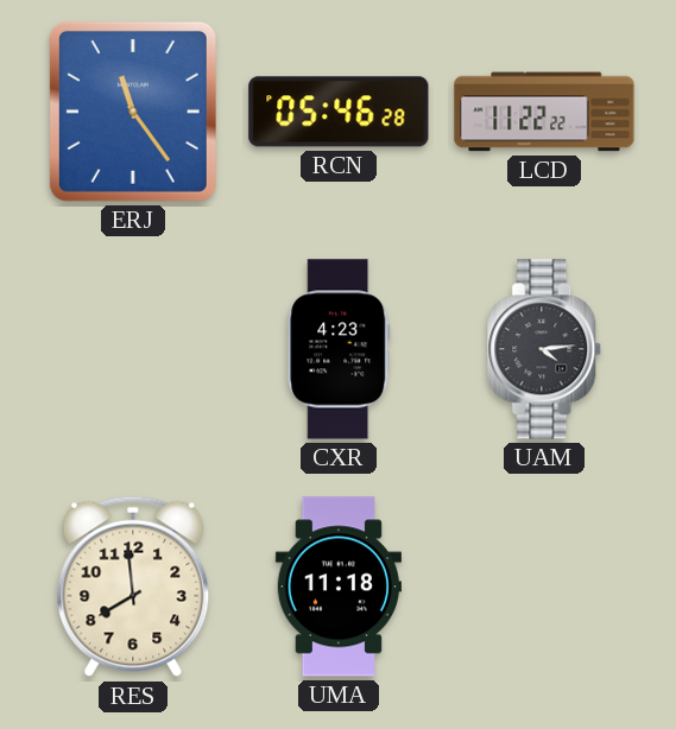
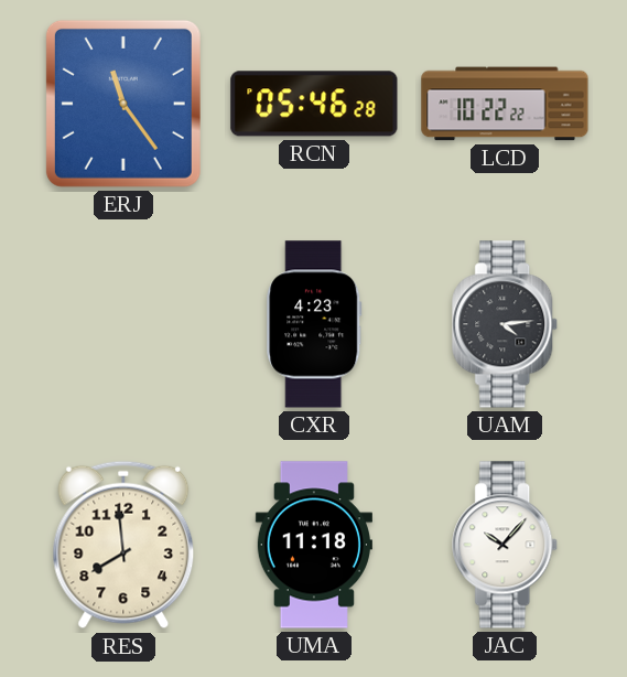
LCD: 11:22 -> 10:22 (505, 104)
JAC: none -> 10:07 (506, 545)
